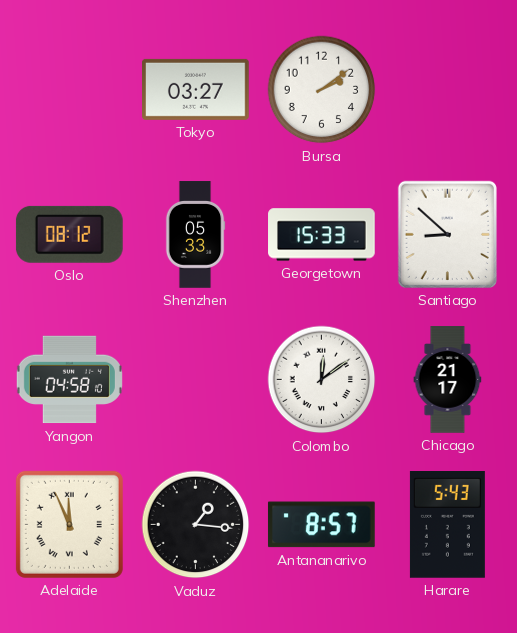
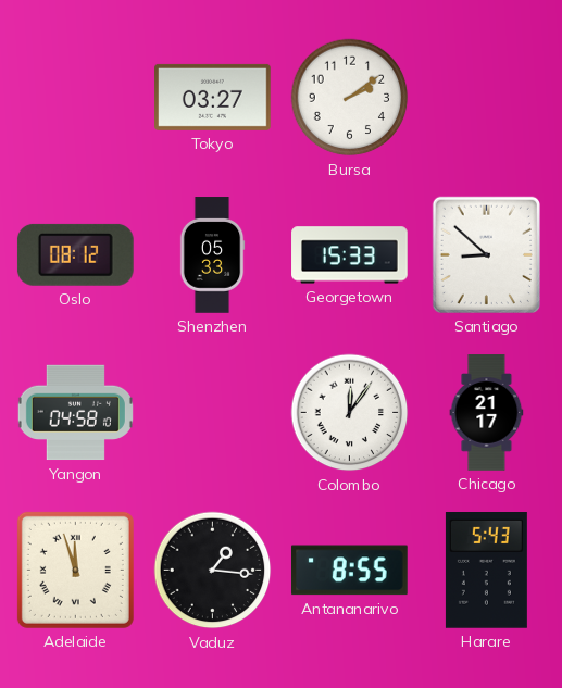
Colombo: 12:09 -> 12:06 (350, 413)
Adelaide: 11:56 -> 11:57 (75, 570)
Antananarivo: 8:57 -> 8:55 (349, 571)
